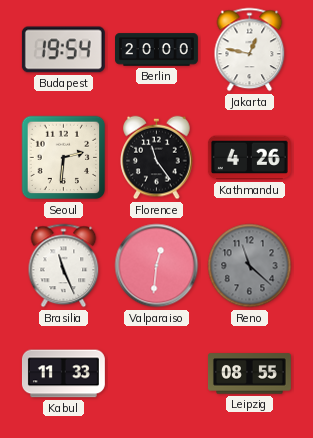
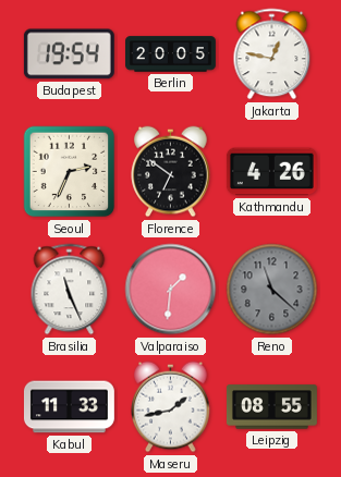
Berlin: 20:00 -> 20:05 (171, 54)
Seoul: 2:31 -> 2:34 (70, 172)
Florence: 11:24 -> 6:51 (171, 172)
Valparaiso: 12:31 -> 1:31 (171, 290)
Maseru: none -> 1:43 (171, 407)
